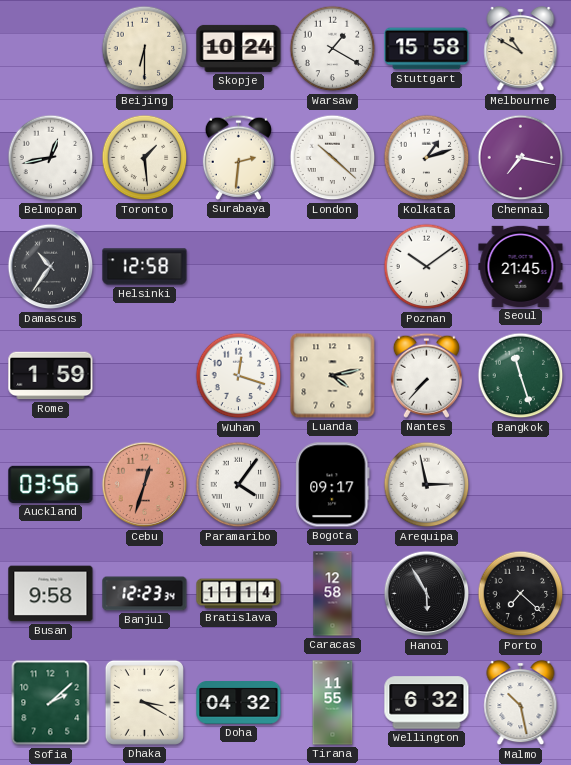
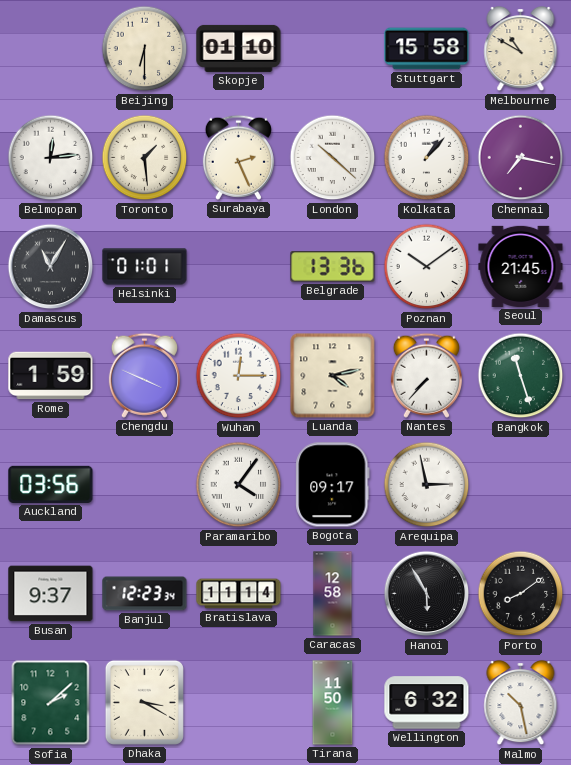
Skopje: 10:24 -> 01:10 (239, 48)
Warsaw: 1:20 -> none (333, 49)
Belmopan: 12:43 -> 12:14 (51, 158)
Surabaya: 2:31 -> 2:26 (238, 157)
Kolkata: 1:12 -> 1:07 (427, 158)
Damascus: 10:36 -> 11:05 (51, 267)
Helsinki: 12:58 -> 01:01 (145, 267)
Belgrade: none -> 13:36 (333, 267)
Chengdu: none -> 3:49 (144, 375)
Wuhan: 12:18 -> 12:15 (239, 376)
Cebu: 12:33 -> none (145, 485)
Busan: 9:58 -> 9:37 (51, 594)
Porto: 7:22 -> 8:09 (521, 594)
Doha: 04:32 -> none (239, 703)
Tirana: 11:55 -> 11:50 (333, 703)
